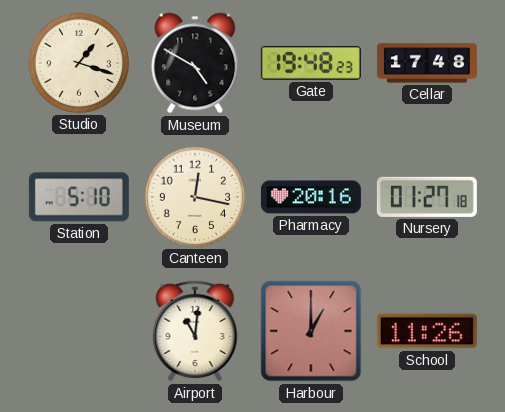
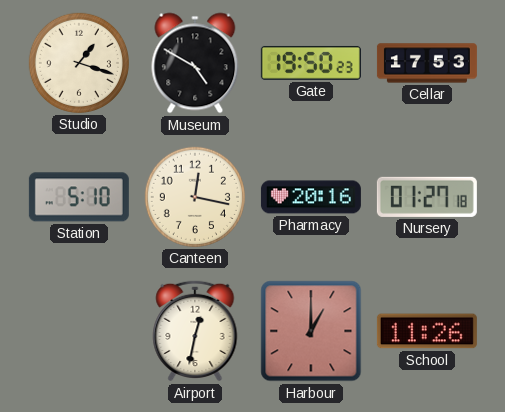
Gate: 19:48 -> 19:50 (311, 63)
Cellar: 17:48 -> 17:53 (427, 63)
Airport: 11:01 -> 12:32 (195, 331)
